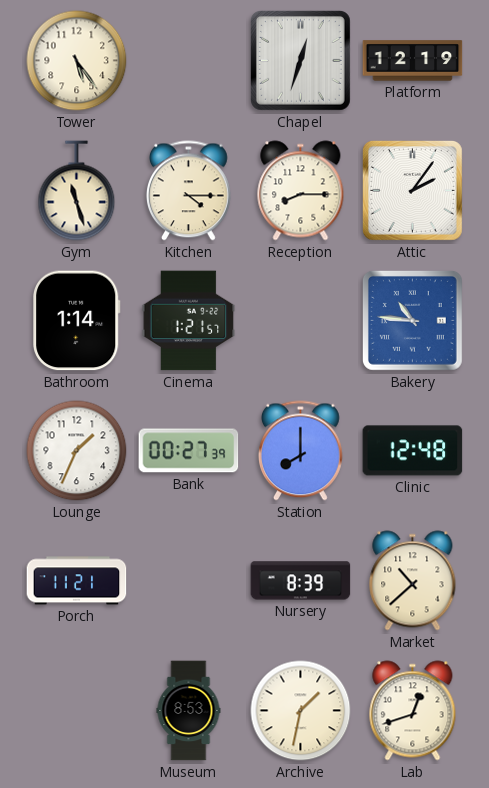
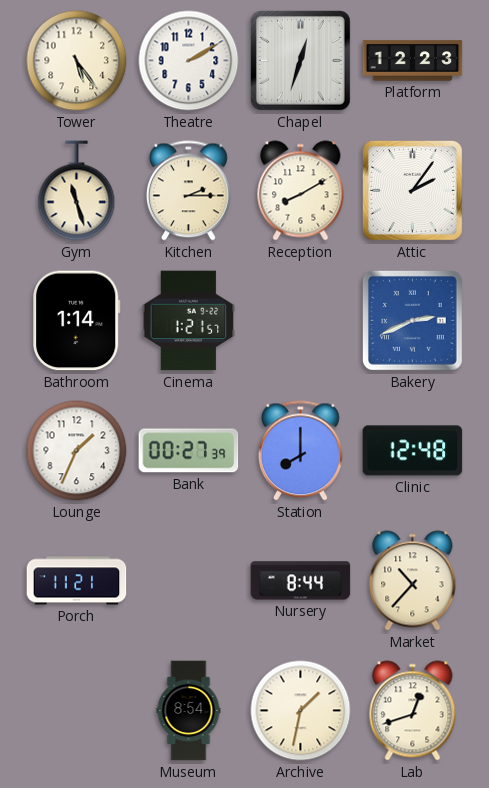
Theatre: none -> 2:10 (189, 61)
Platform: 12:19 -> 12:23 (413, 61)
Kitchen: 4:15 -> 2:15 (188, 191)
Reception: 8:15 -> 8:10 (301, 191)
Bakery: 10:46 -> 2:41 (412, 320)
Nursery: 8:39 -> 8:44 (301, 581)
Market: 10:38 -> 10:37 (413, 581)
Museum: 8:53 -> 8:54 (189, 711)
